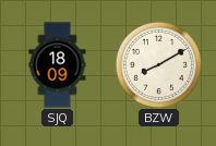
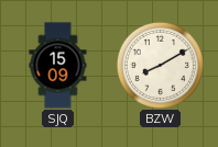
SJQ: 18:09 -> 15:09 (58, 66)
